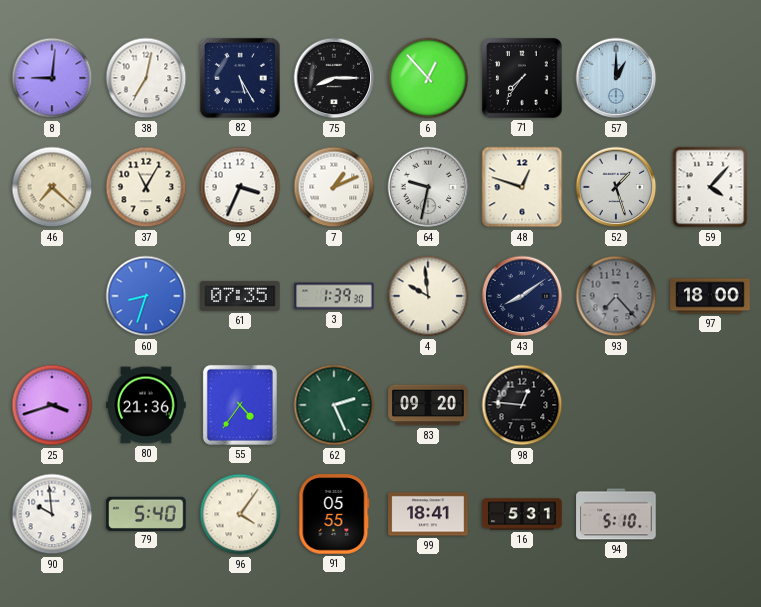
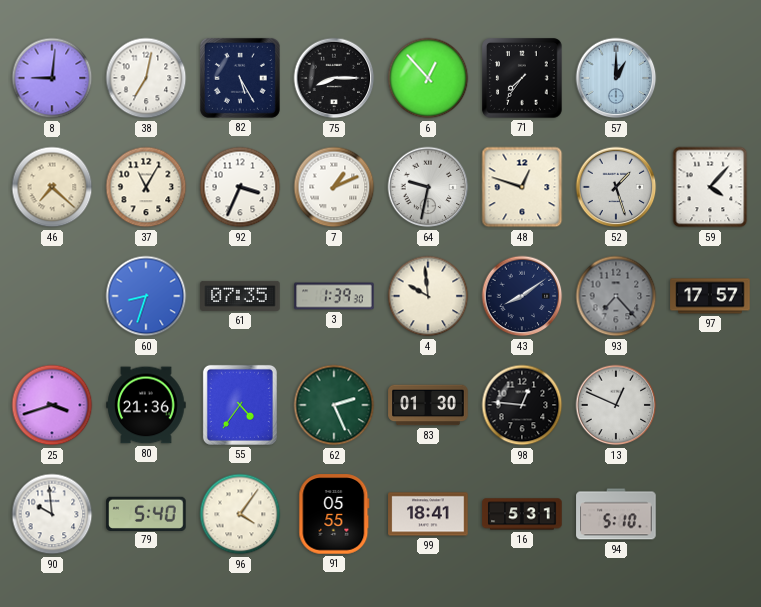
97: 18:00 -> 17:57 (710, 296)
83: 09:20 -> 01:30 (428, 405)
13: none -> 12:49 (616, 405)
